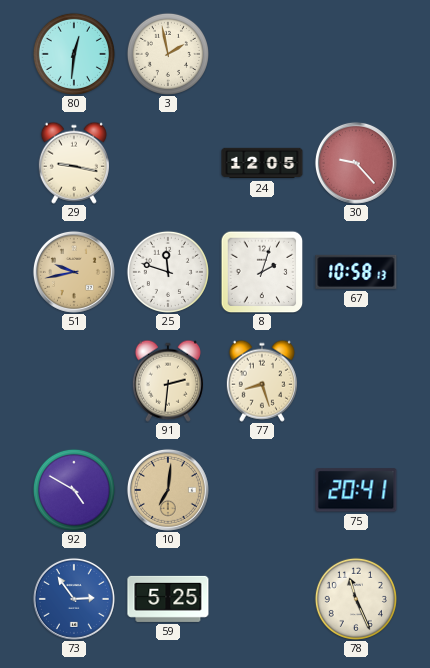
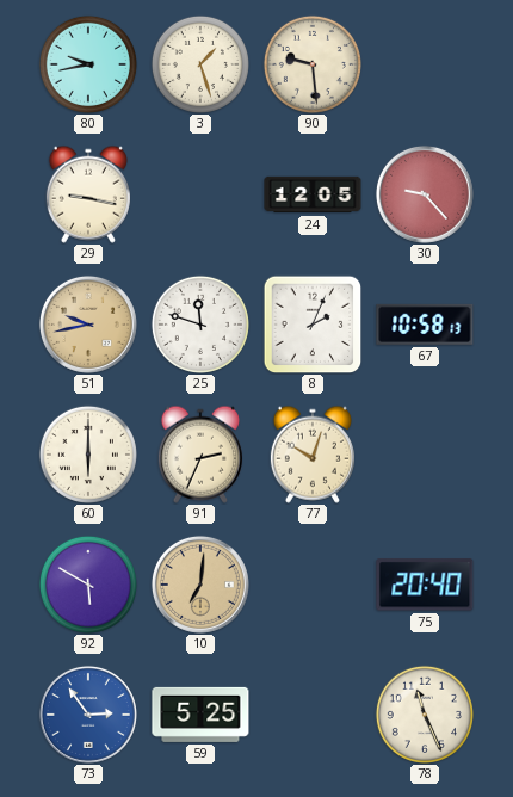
80: 12:31 -> 9:43 (88, 64)
3: 1:58 -> 1:27 (200, 64)
90: none -> 9:29 (313, 64)
8: 2:03 -> 2:04 (313, 325)
60: none -> 6:00 (88, 455)
91: 2:31 -> 2:34 (200, 455)
77: 8:27 -> 10:03 (313, 455)
92: 4:50 -> 5:50 (88, 585)
75: 20:41 -> 20:40 (425, 585)
